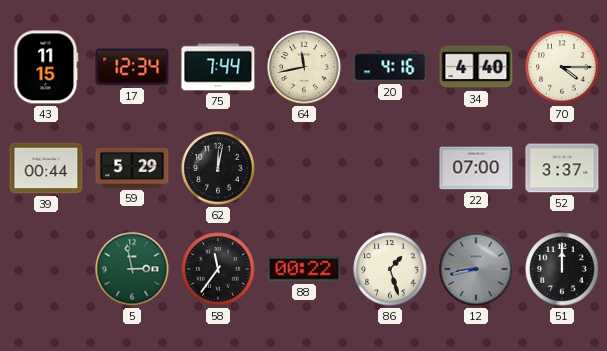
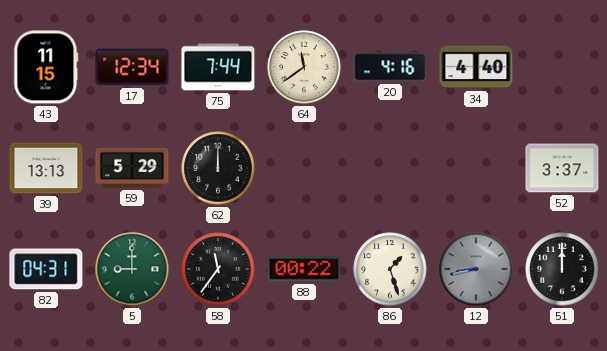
64: 11:43 -> 11:39 (304, 67)
70: 4:15 -> none (562, 67)
39: 00:44 -> 13:13 (46, 168)
62: 12:02 -> 12:00 (218, 168)
22: 07:00 -> none (476, 168)
82: none -> 04:31 (46, 269)
5: 2:58 -> 9:00 (132, 269)
